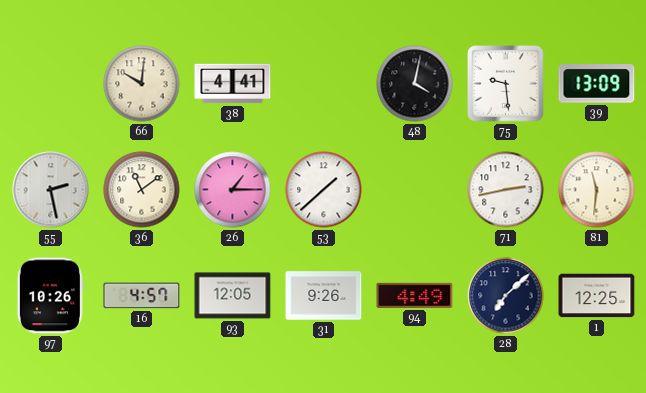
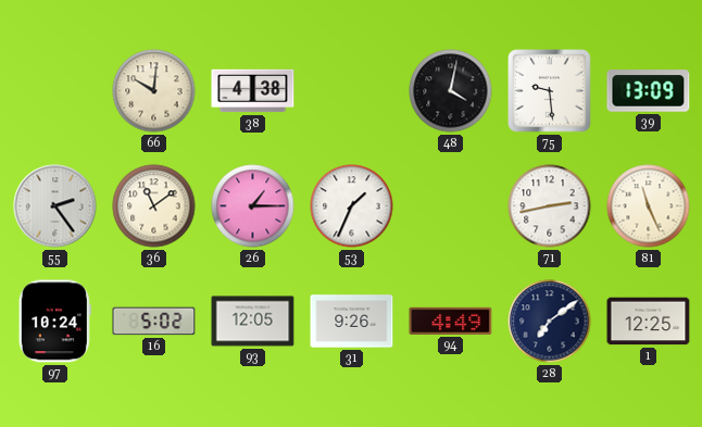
38: 4:41 -> 4:38 (253, 91)
55: 2:28 -> 2:24 (55, 206)
53: 1:38 -> 1:34 (352, 206)
81: 11:31 -> 11:26 (649, 206)
97: 10:26 -> 10:24 (54, 322)
16: 4:57 -> 5:02 (154, 322)
28: 7:08 -> 7:09 (550, 322)
